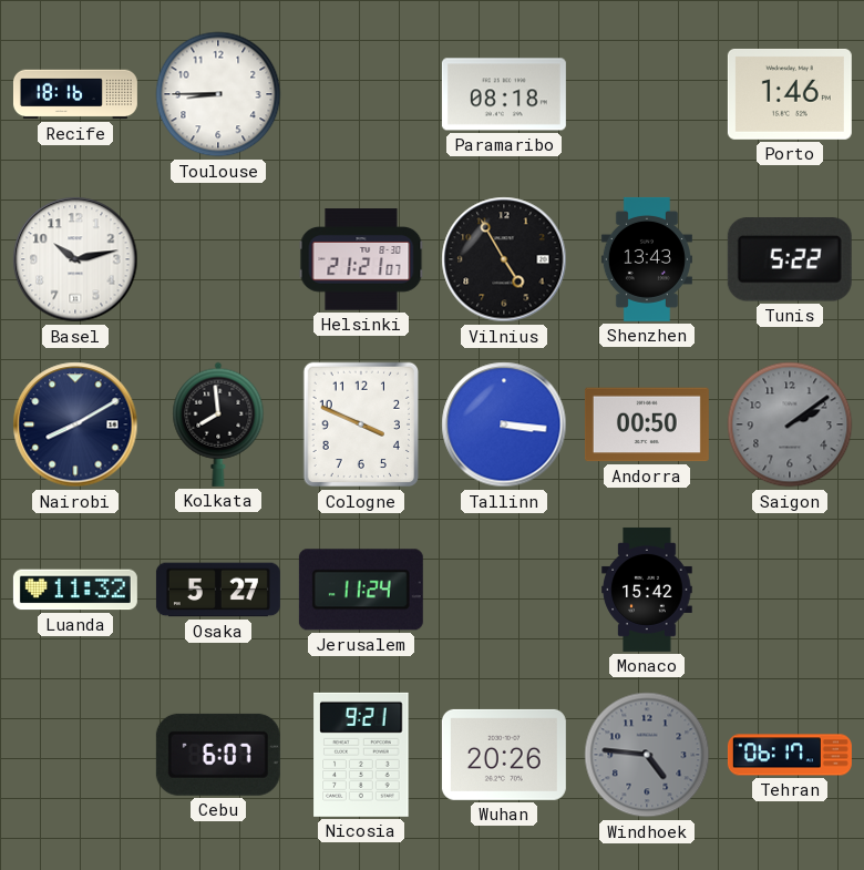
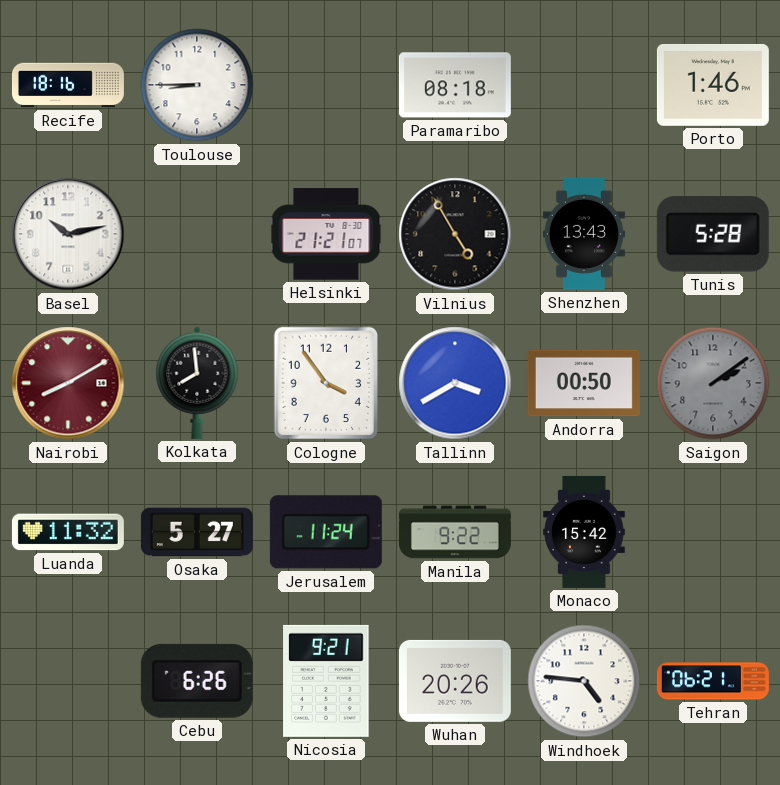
Tunis: 5:22 -> 5:28 (713, 234)
Nairobi dial: navy -> burgundy (68, 383)
Cologne: 3:49 -> 3:54 (326, 383)
Tallinn: 3:16 -> 3:40 (455, 383)
Manila: none -> 9:22 (455, 532)
Cebu: 6:07 -> 6:26 (197, 681)
Windhoek dial: grey -> white (584, 681)
Tehran: 06:17 -> 06:21 (713, 681)
